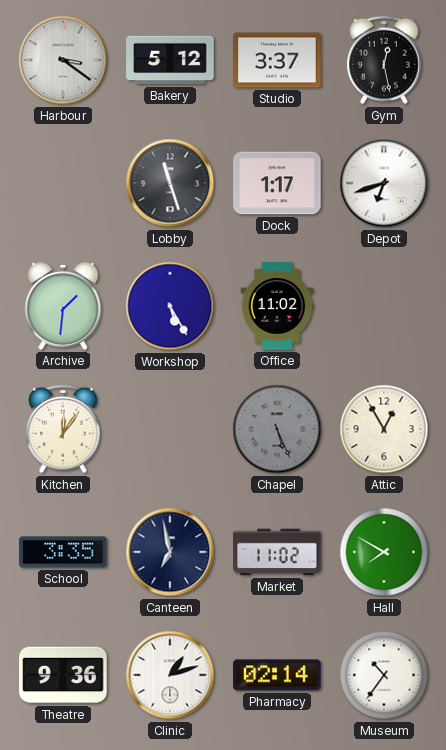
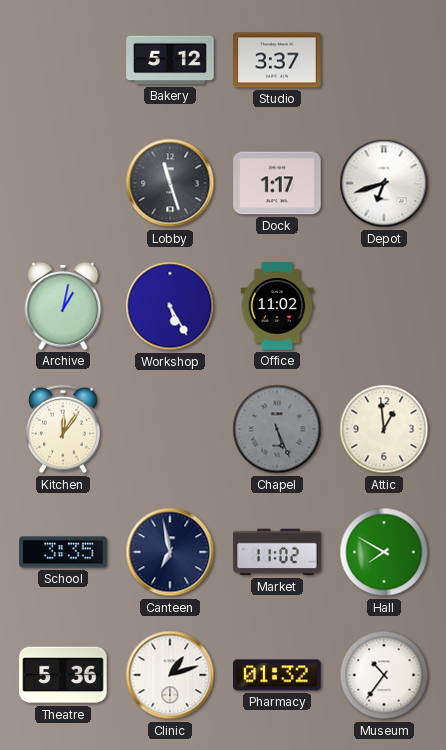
Harbour: 3:21 -> none (63, 60)
Gym: 12:28 -> none (385, 60)
Archive: 1:31 -> 1:02 (63, 307)
Attic: 12:55 -> 12:59 (384, 429)
Theatre: 9:36 -> 5:36 (63, 675)
Pharmacy: 02:14 -> 01:32 (277, 675)
